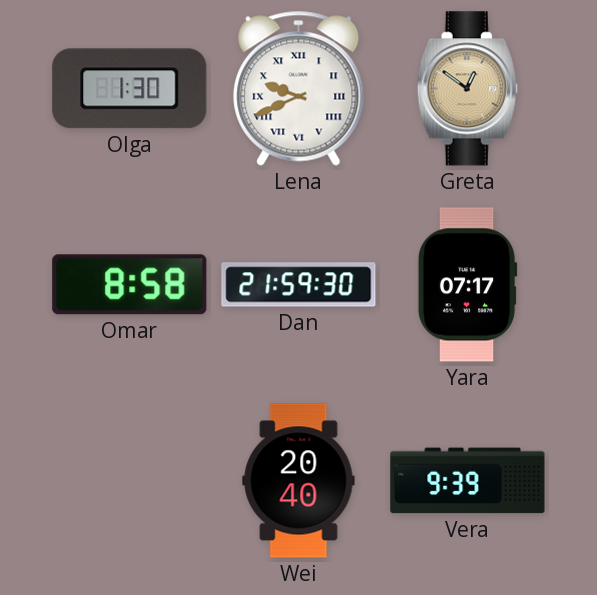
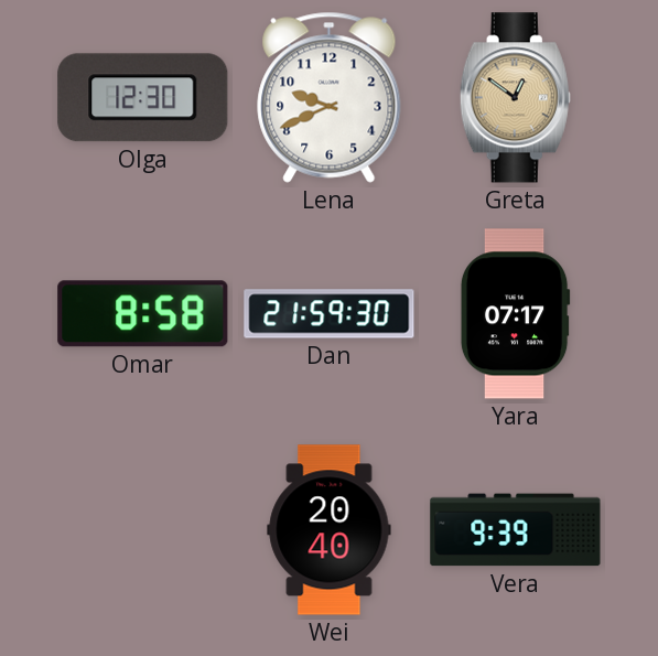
Olga: 1:30 -> 12:30 (143, 98)
Lena numerals: Roman -> Arabic (330, 97)
